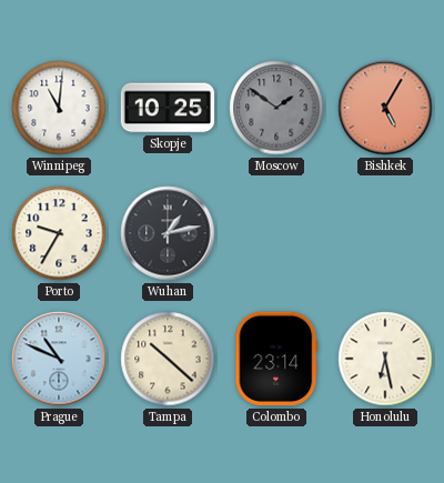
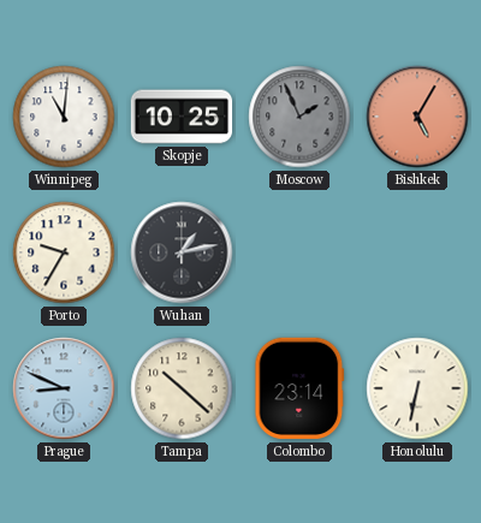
Moscow: 1:51 -> 1:56 (299, 117)
Prague: 10:49 -> 8:49 (64, 388)
Honolulu: 6:28 -> 6:32 (417, 388)
